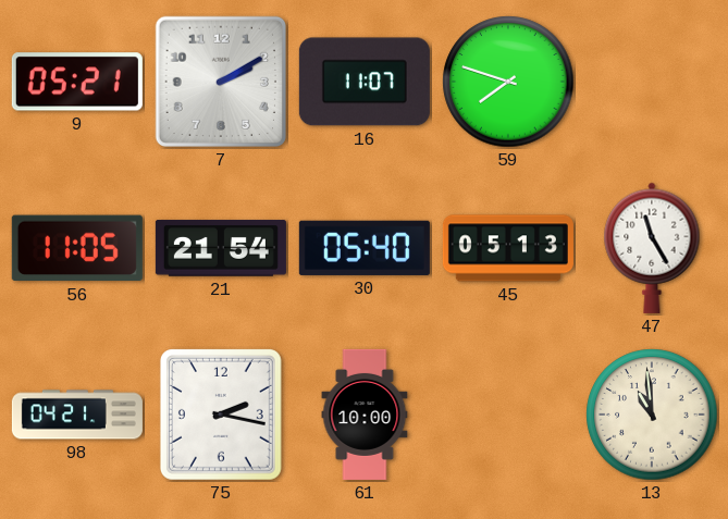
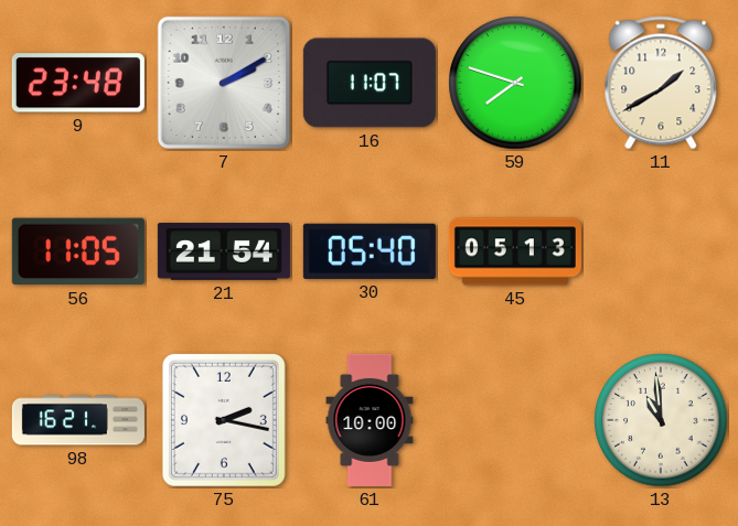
9: 05:21 -> 23:48 (78, 83)
11: none -> 1:40 (661, 83)
47: 11:25 -> none (652, 248)
98: 04:21 -> 16:21 (78, 420)
